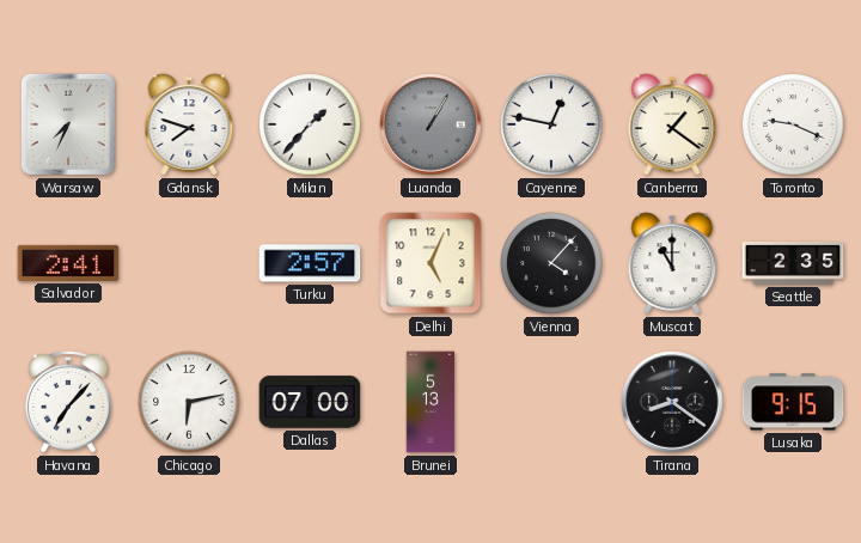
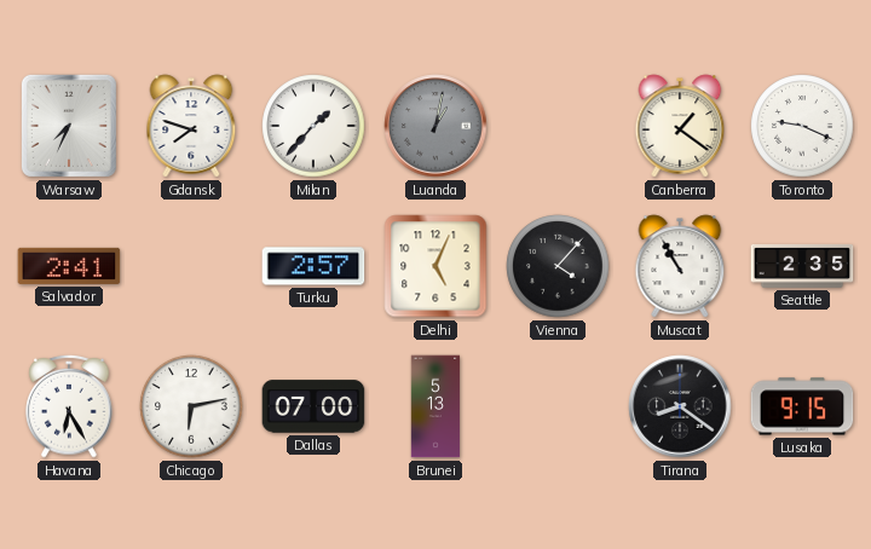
Luanda: 1:05 -> 1:02 (435, 126)
Cayenne: 12:47 -> none (551, 124)
Muscat: 11:00 -> 10:55 (680, 266)
Havana: 7:07 -> 6:25 (69, 406)
